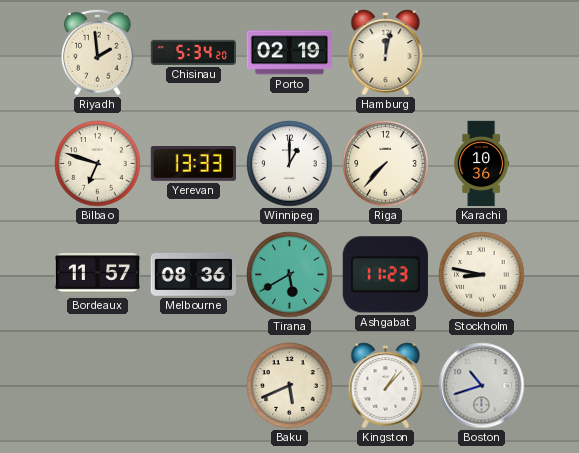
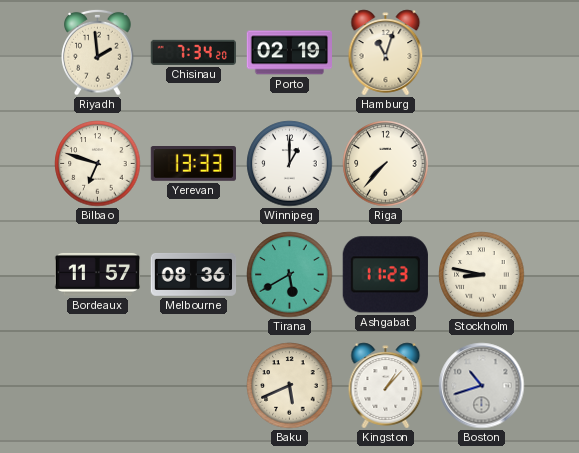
Chisinau: 5:34 -> 7:34 (193, 52)
Hamburg: 12:02 -> 11:03 (386, 53)
Karachi: 10:36 -> none (481, 164)
